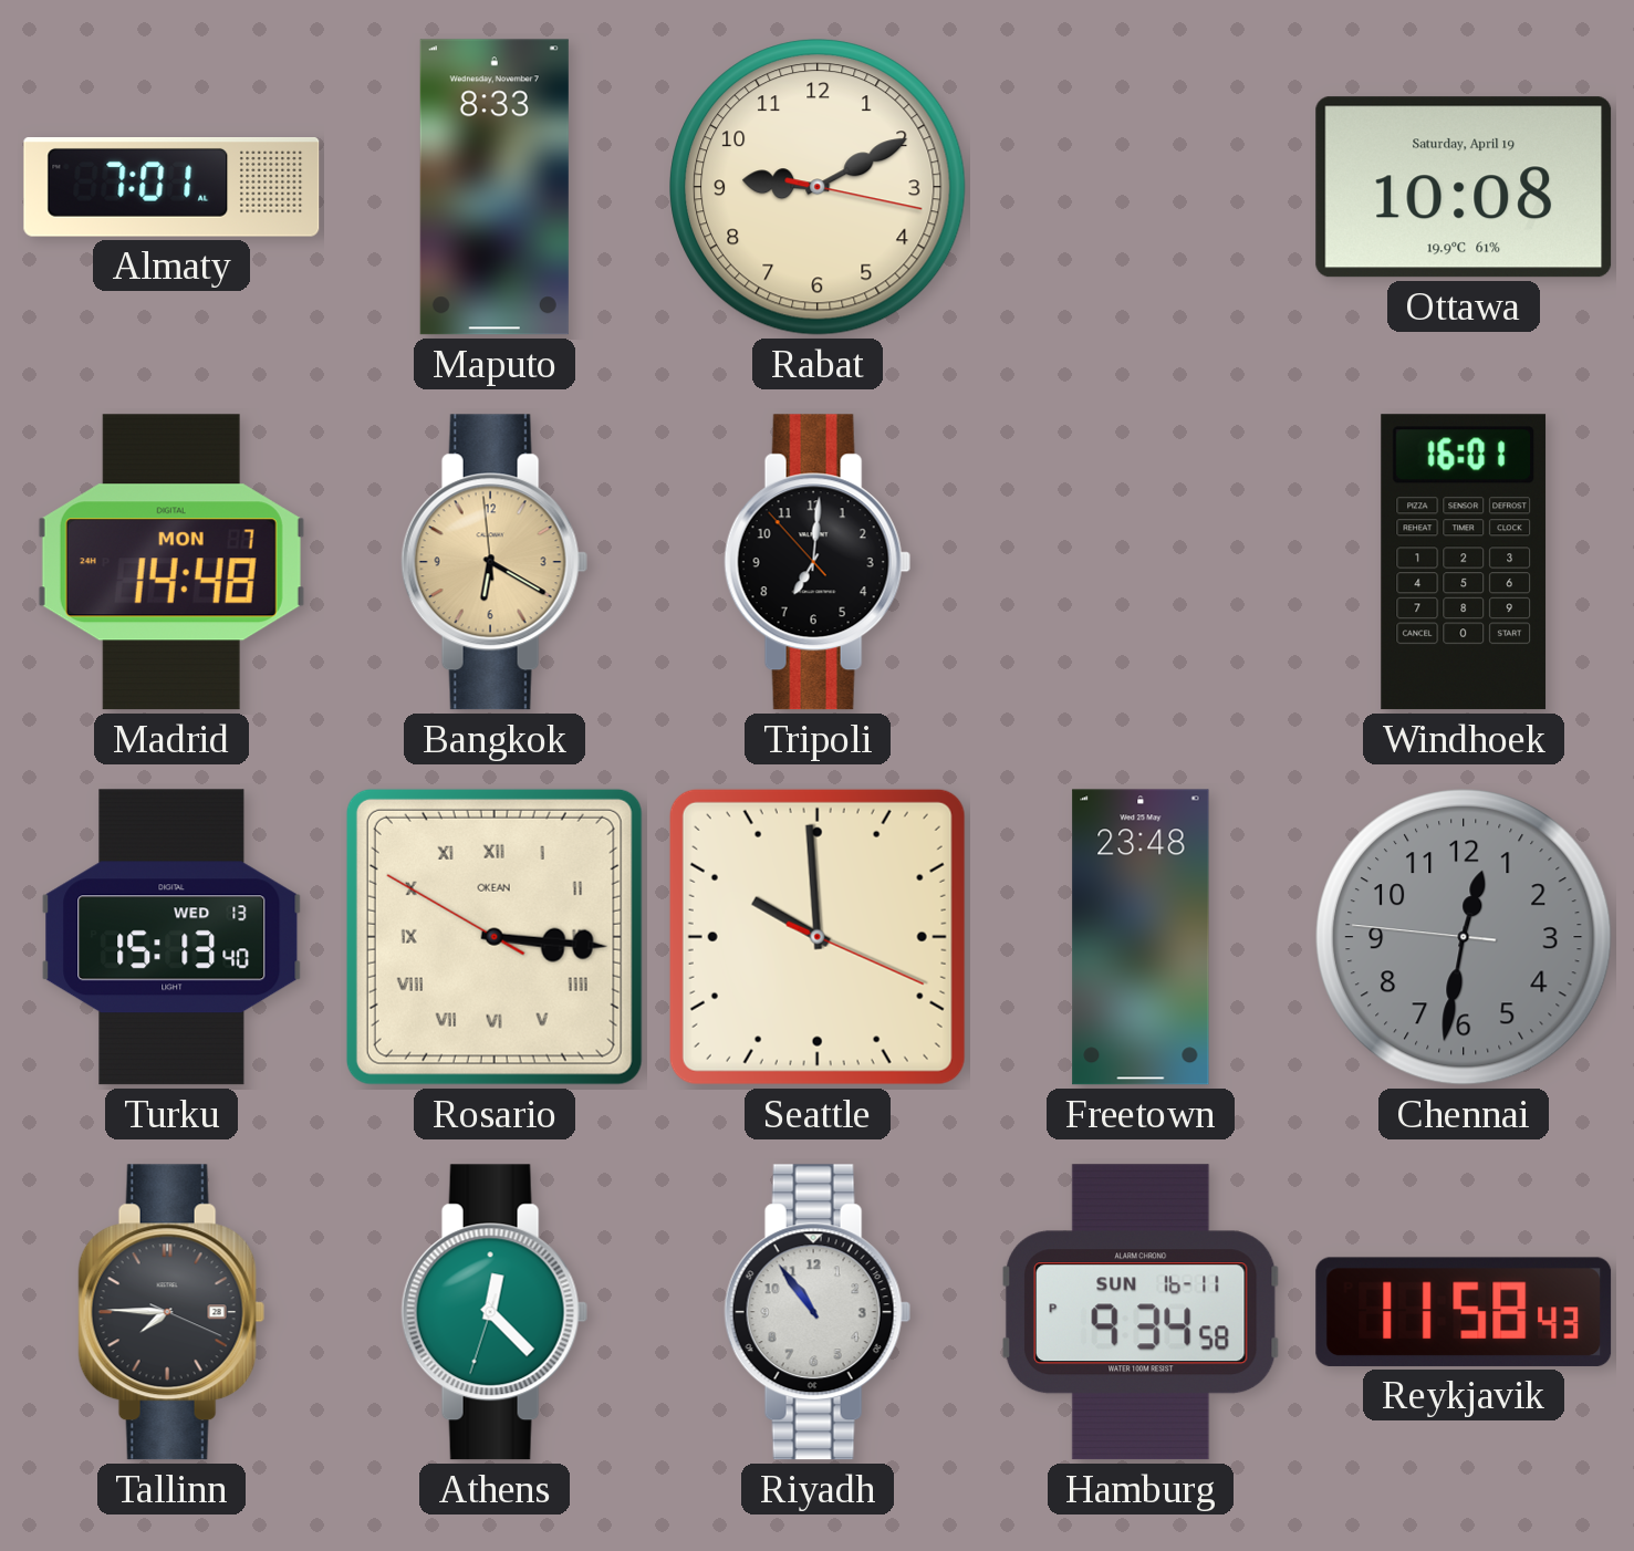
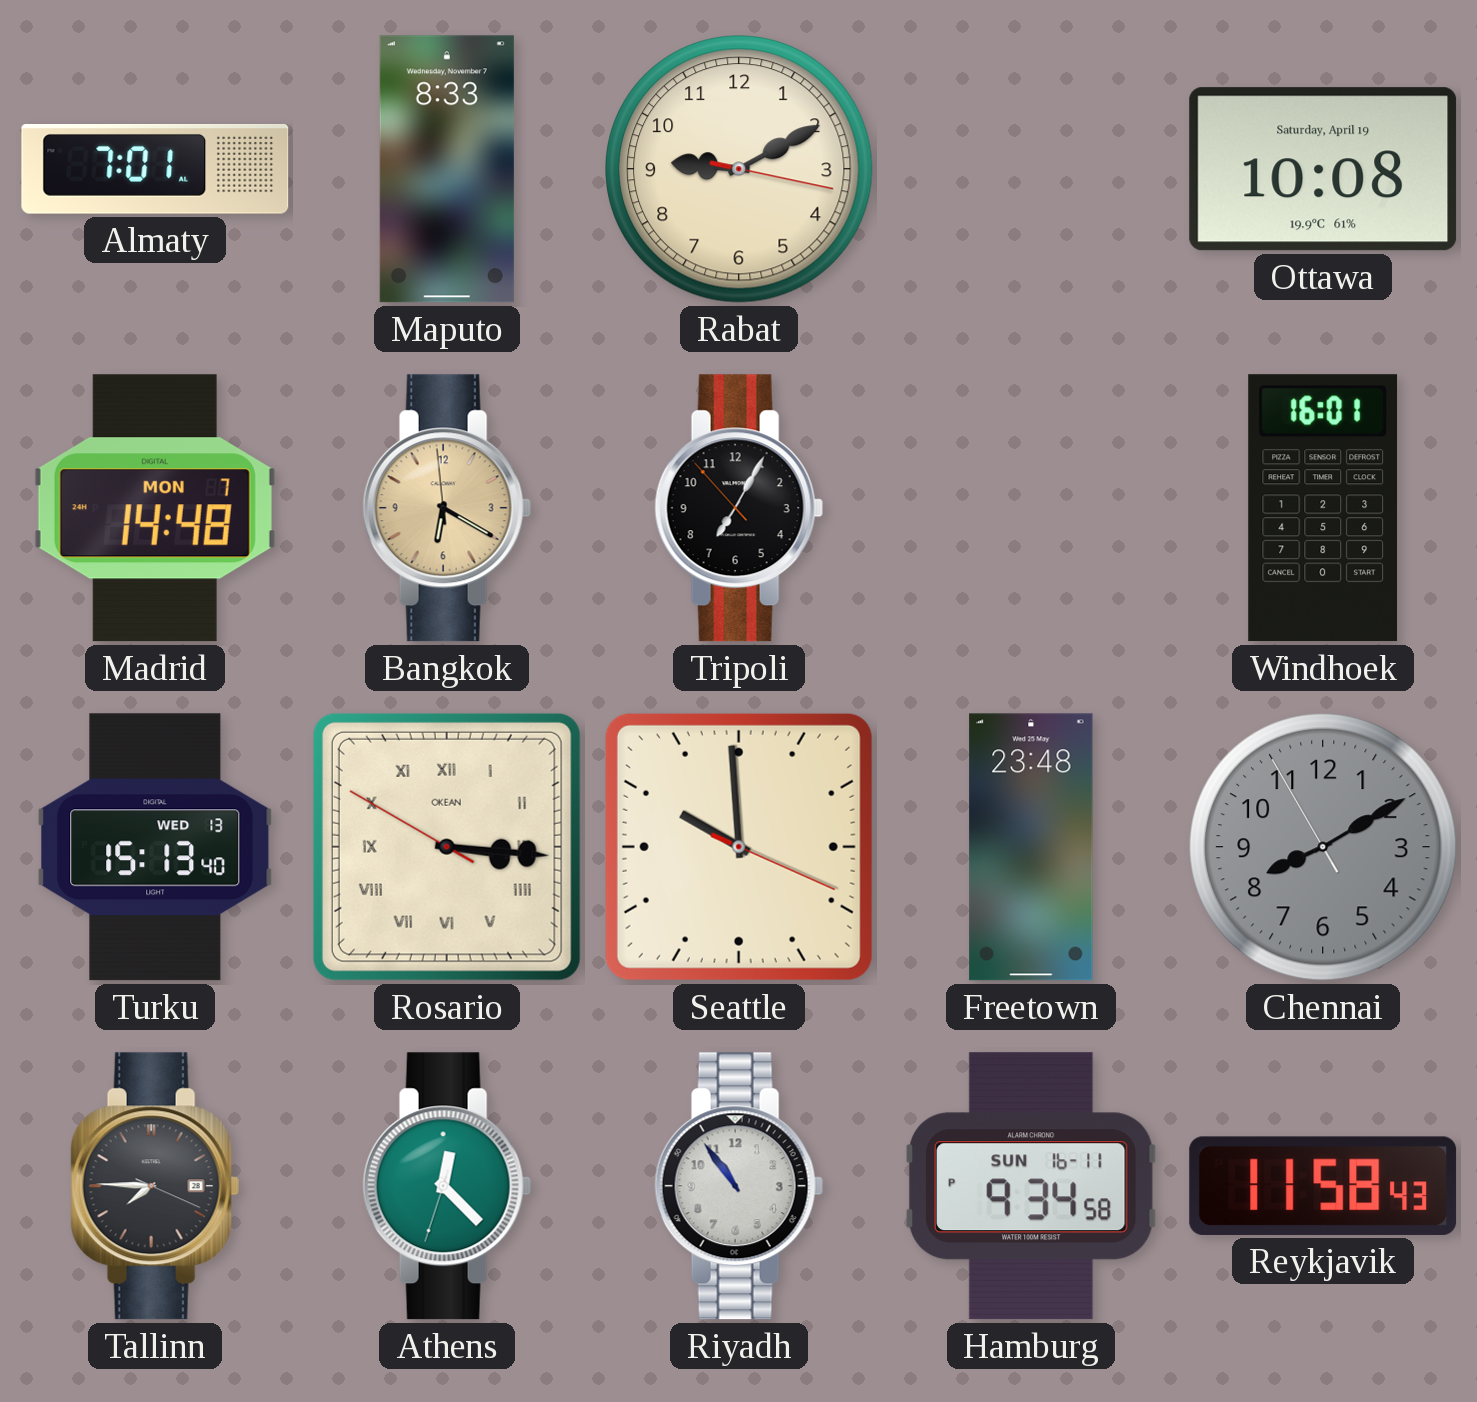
Tripoli: 7:00 -> 7:04 (739, 508)
Chennai: 12:31 -> 8:09 (1324, 848)
